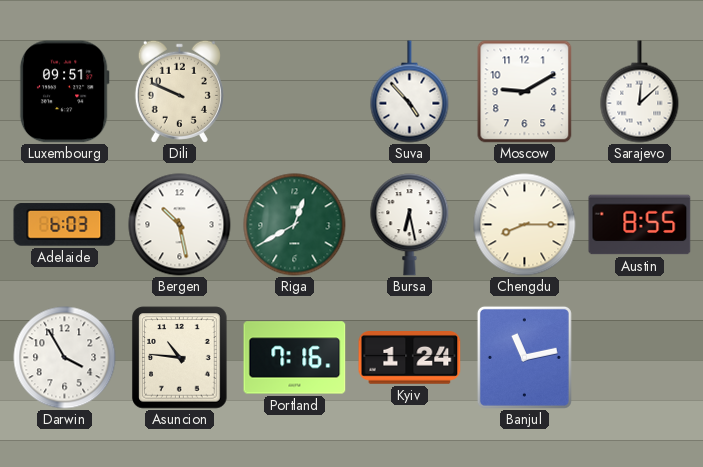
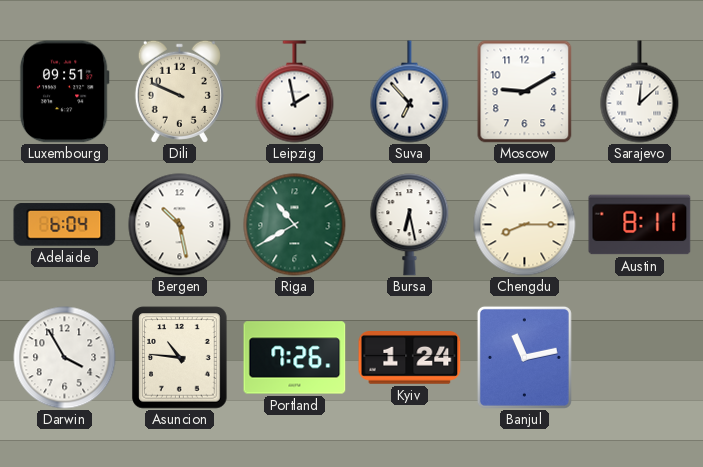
Leipzig: none -> 1:58 (295, 92)
Suva: 4:53 -> 6:53 (410, 92)
Adelaide: 6:03 -> 6:04 (65, 225)
Riga: 12:40 -> 10:40 (295, 225)
Austin: 8:55 -> 8:11 (640, 225)
Portland: 7:16 -> 7:26 (295, 358)
